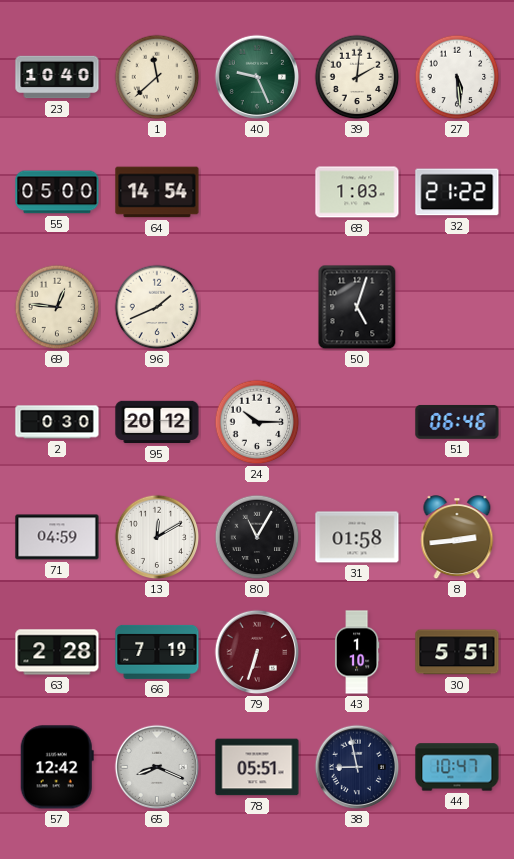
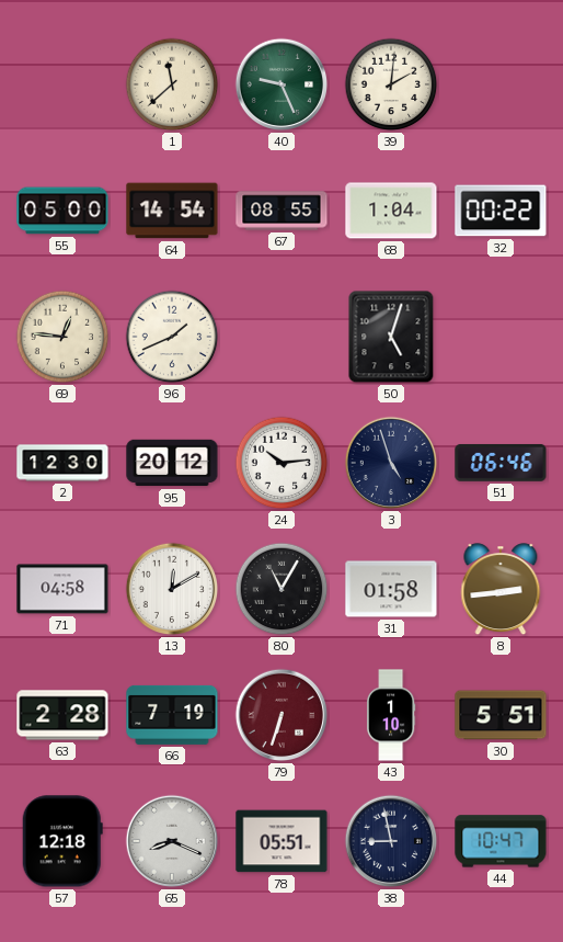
23: 10:40 -> none (57, 77)
27: 5:29 -> none (457, 77)
67: none -> 08:55 (281, 211)
68: 1:03 -> 1:04 (391, 211)
32: 21:22 -> 00:22 (501, 211)
2: 0:30 -> 12:30 (62, 463)
24: 10:15 -> 10:14 (281, 463)
3: none -> 4:57 (391, 463)
71: 04:59 -> 04:58 (62, 589)
57: 12:42 -> 12:18 (62, 841)
